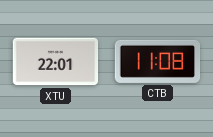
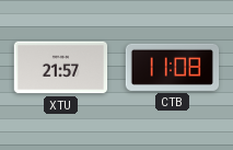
XTU: 22:01 -> 21:57 (61, 68)
